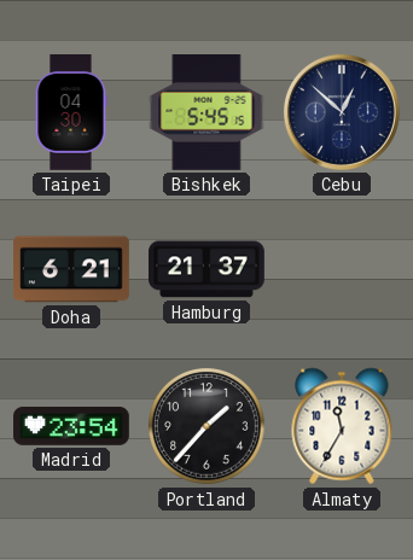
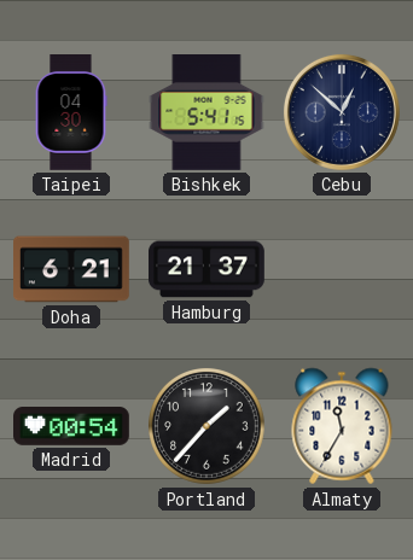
Bishkek: 5:45 -> 5:41 (206, 113)
Madrid: 23:54 -> 00:54 (72, 427)
